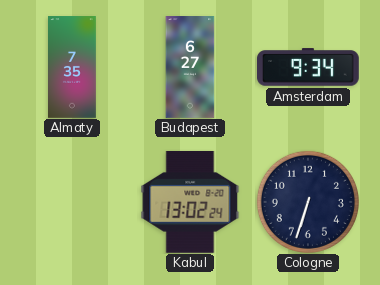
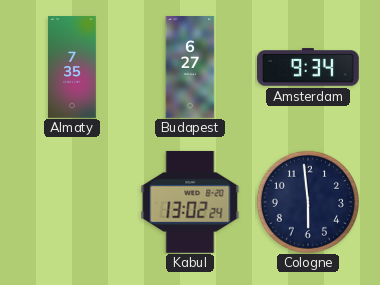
Cologne: 6:33 -> 5:59 (308, 202)
